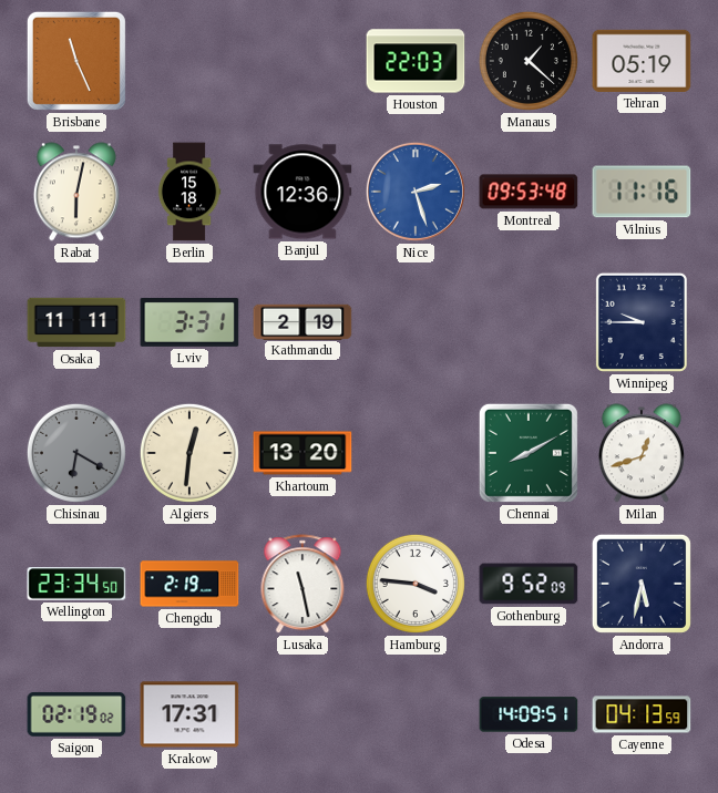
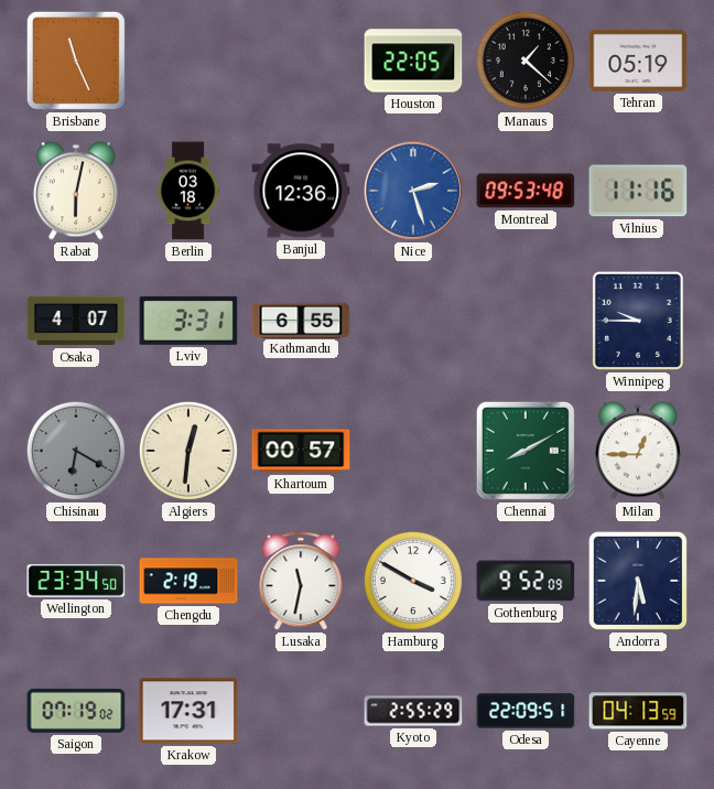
Houston: 22:03 -> 22:05 (413, 61)
Berlin: 15:18 -> 03:18 (188, 191)
Osaka: 11:11 -> 4:07 (76, 321)
Kathmandu: 2:19 -> 6:55 (301, 320)
Khartoum: 13:20 -> 00:57 (301, 451)
Milan: 12:42 -> 12:45 (638, 451)
Lusaka: 11:28 -> 11:32 (301, 582)
Hamburg: 3:46 -> 3:50 (413, 581)
Andorra: 5:32 -> 5:31 (638, 581)
Saigon: 02:19 -> 07:19 (76, 711)
Kyoto: none -> 2:55 (413, 711)
Odesa: 14:09 -> 22:09 (526, 711)
